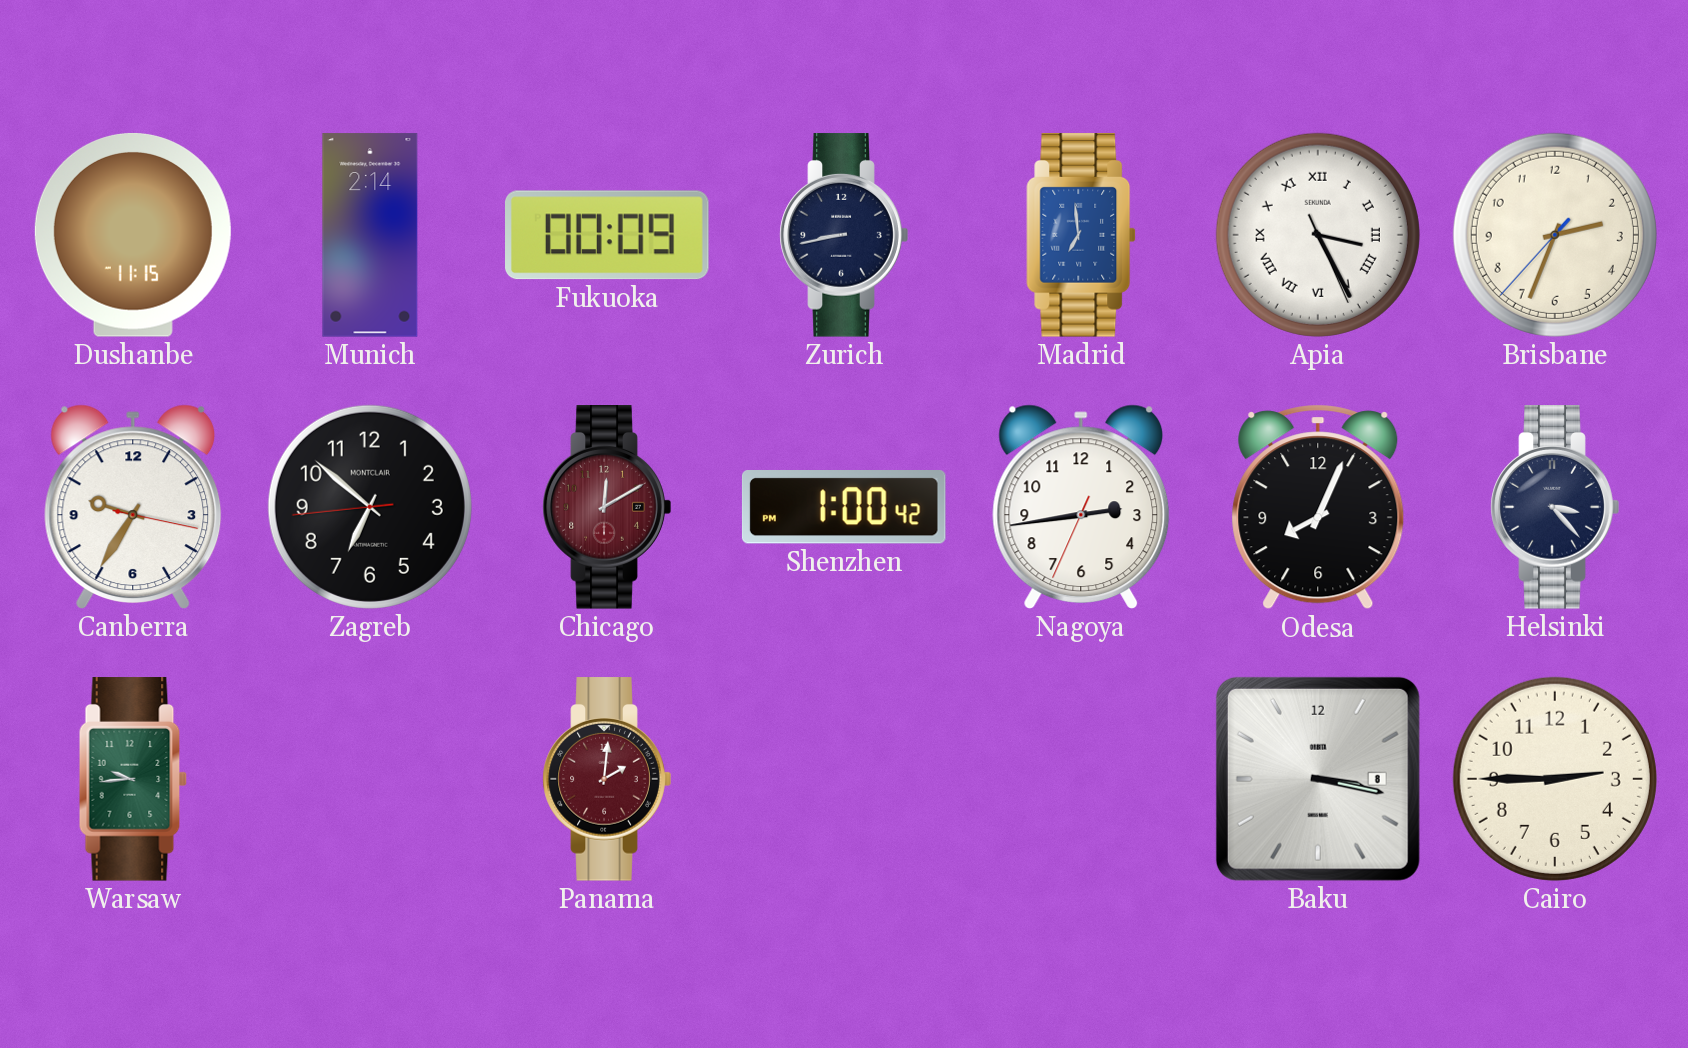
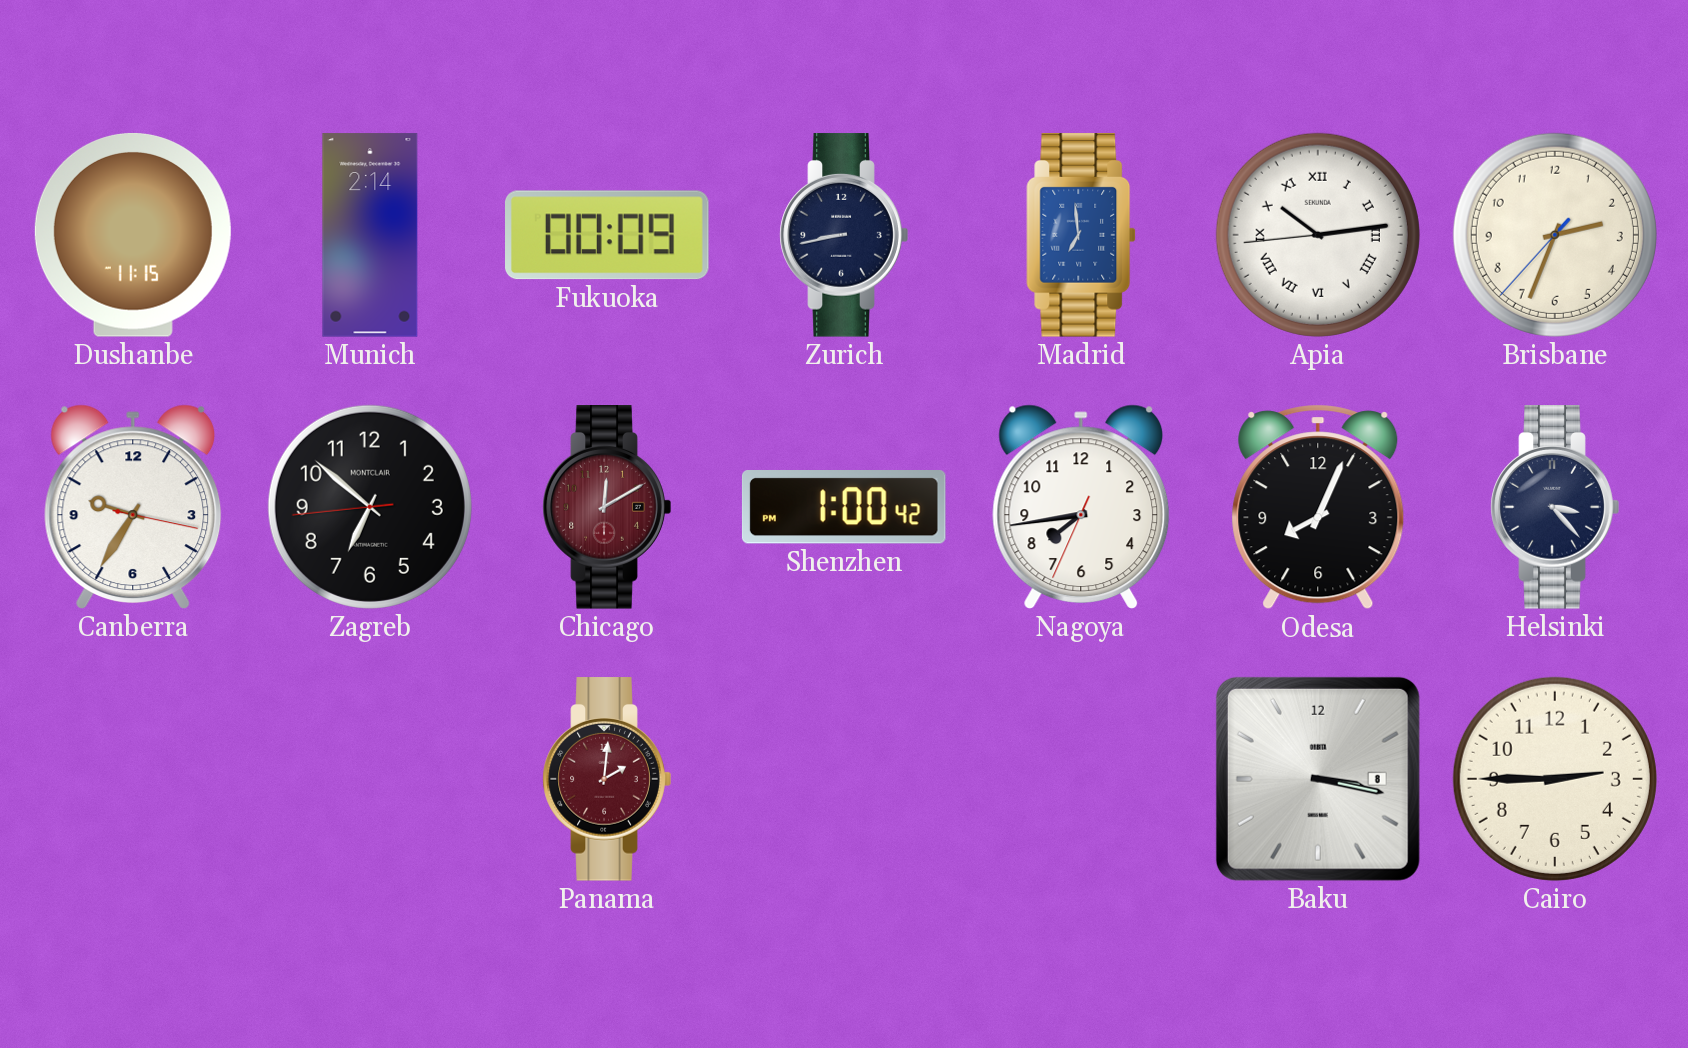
Apia: 3:25 -> 10:13 (1318, 235)
Nagoya: 2:43 -> 7:43 (1081, 507)
Warsaw: 9:44 -> none (133, 779)
